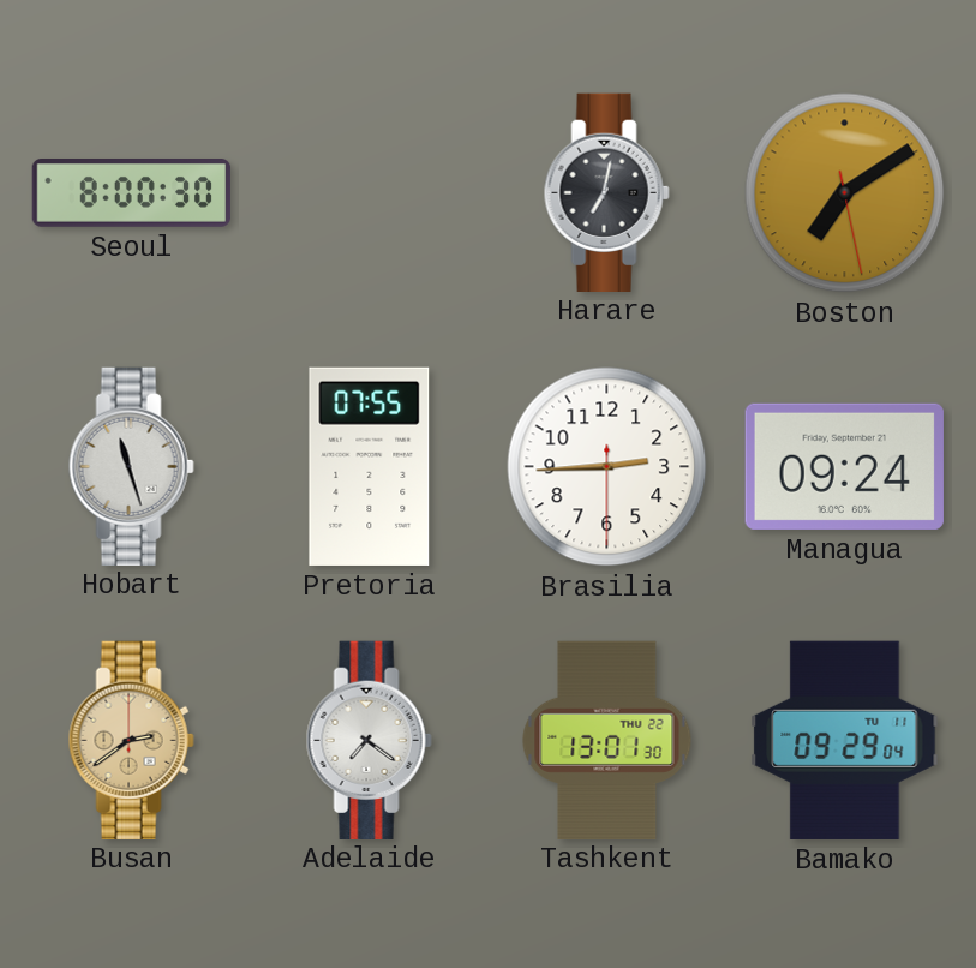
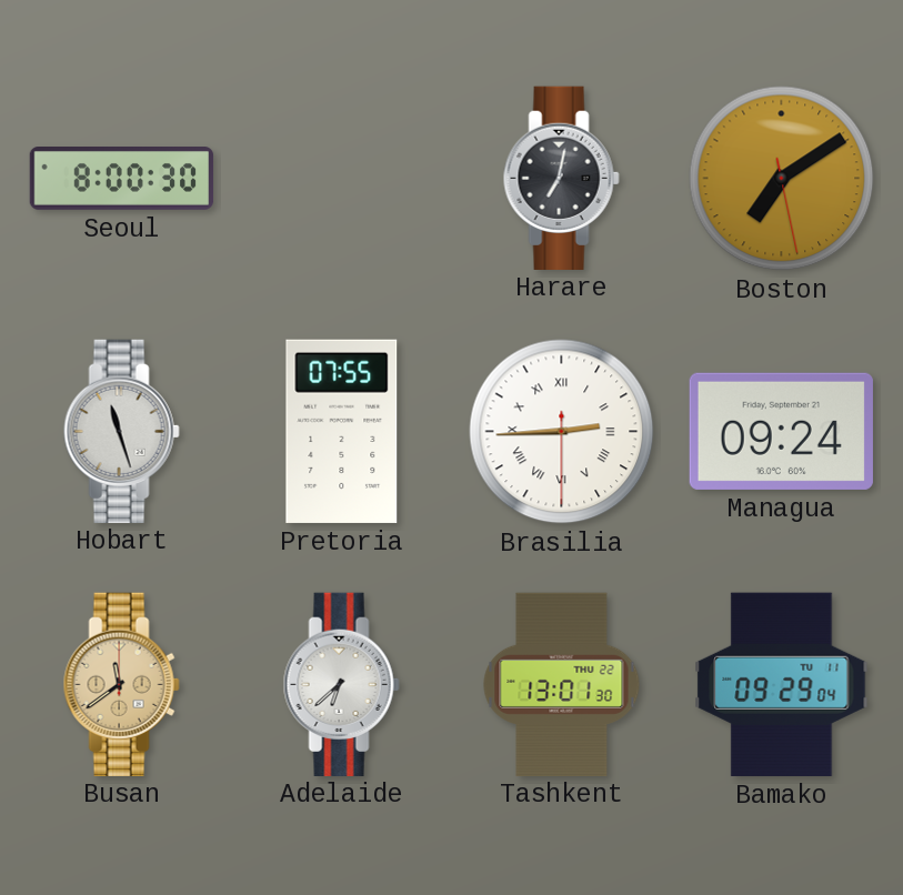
Brasilia numerals: Arabic -> Roman (562, 432)
Busan: 2:39 -> 11:39 (121, 684)
Adelaide: 7:21 -> 6:38 (341, 684)
